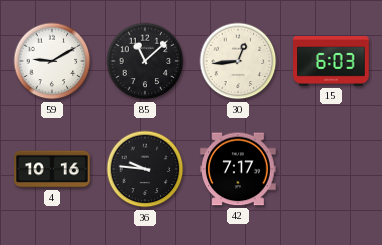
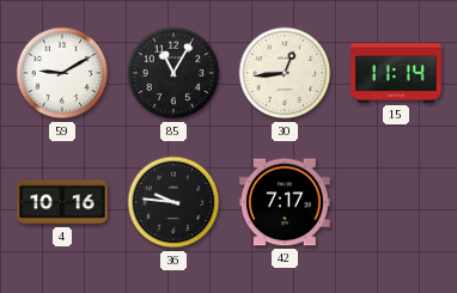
85: 11:08 -> 11:05 (173, 73)
15: 6:03 -> 11:14 (396, 74)
